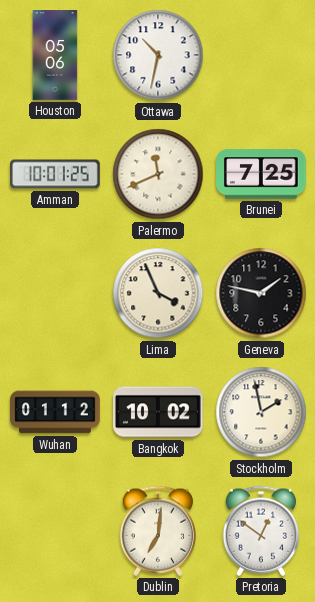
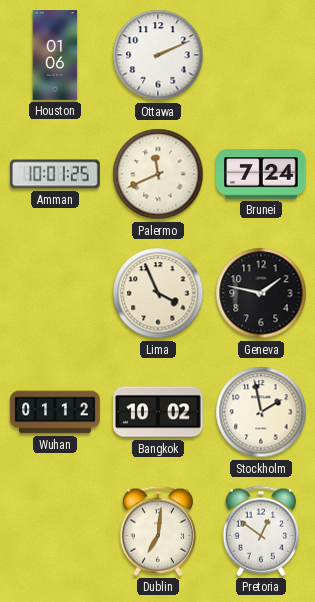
Houston: 05:06 -> 01:06 (55, 55)
Ottawa: 10:32 -> 2:11 (158, 55)
Brunei: 7:25 -> 7:24 (262, 174)
